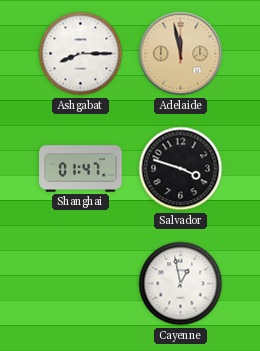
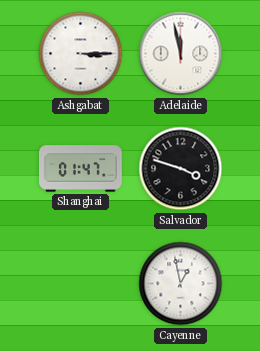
Ashgabat: 8:15 -> 3:15 (81, 54)
Adelaide dial: champagne -> white (181, 54)
